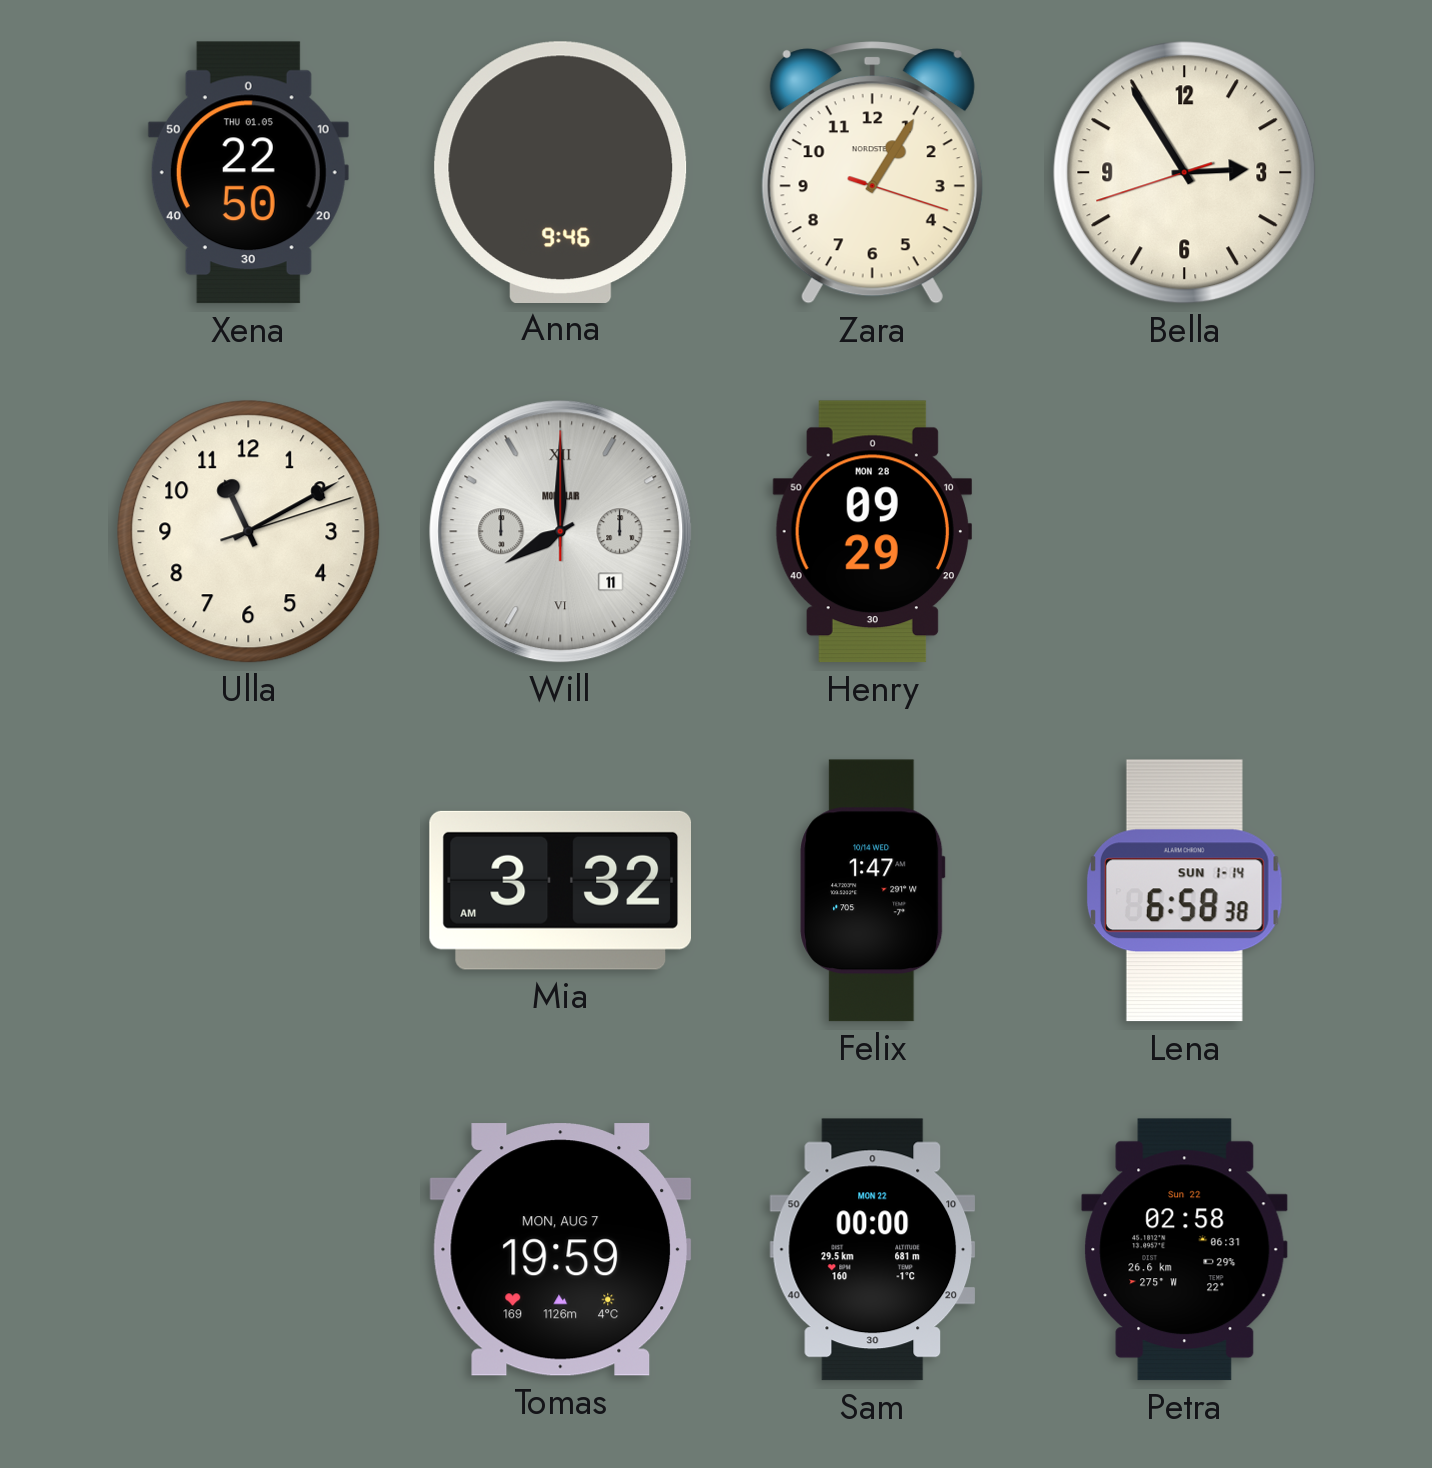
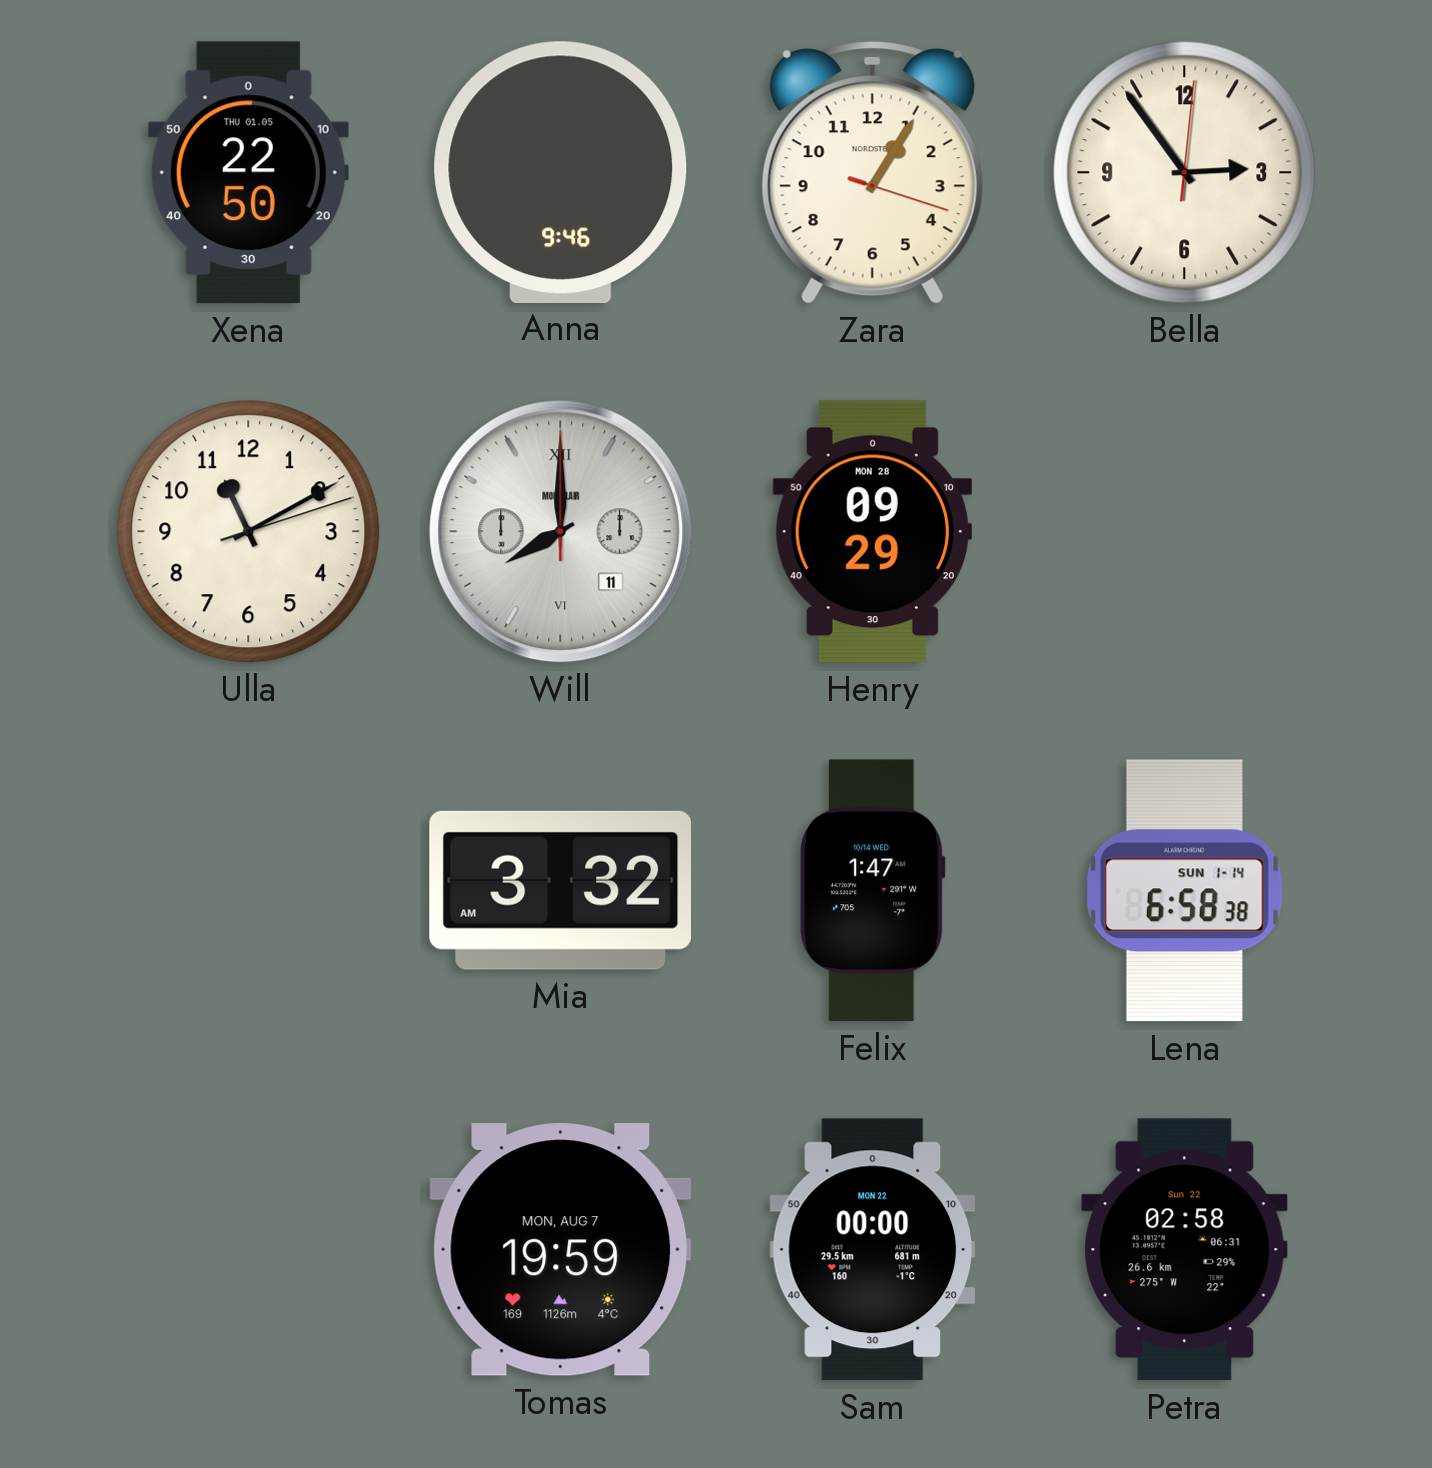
Bella: 2:54:42 -> 2:54:01 (1185, 173)
